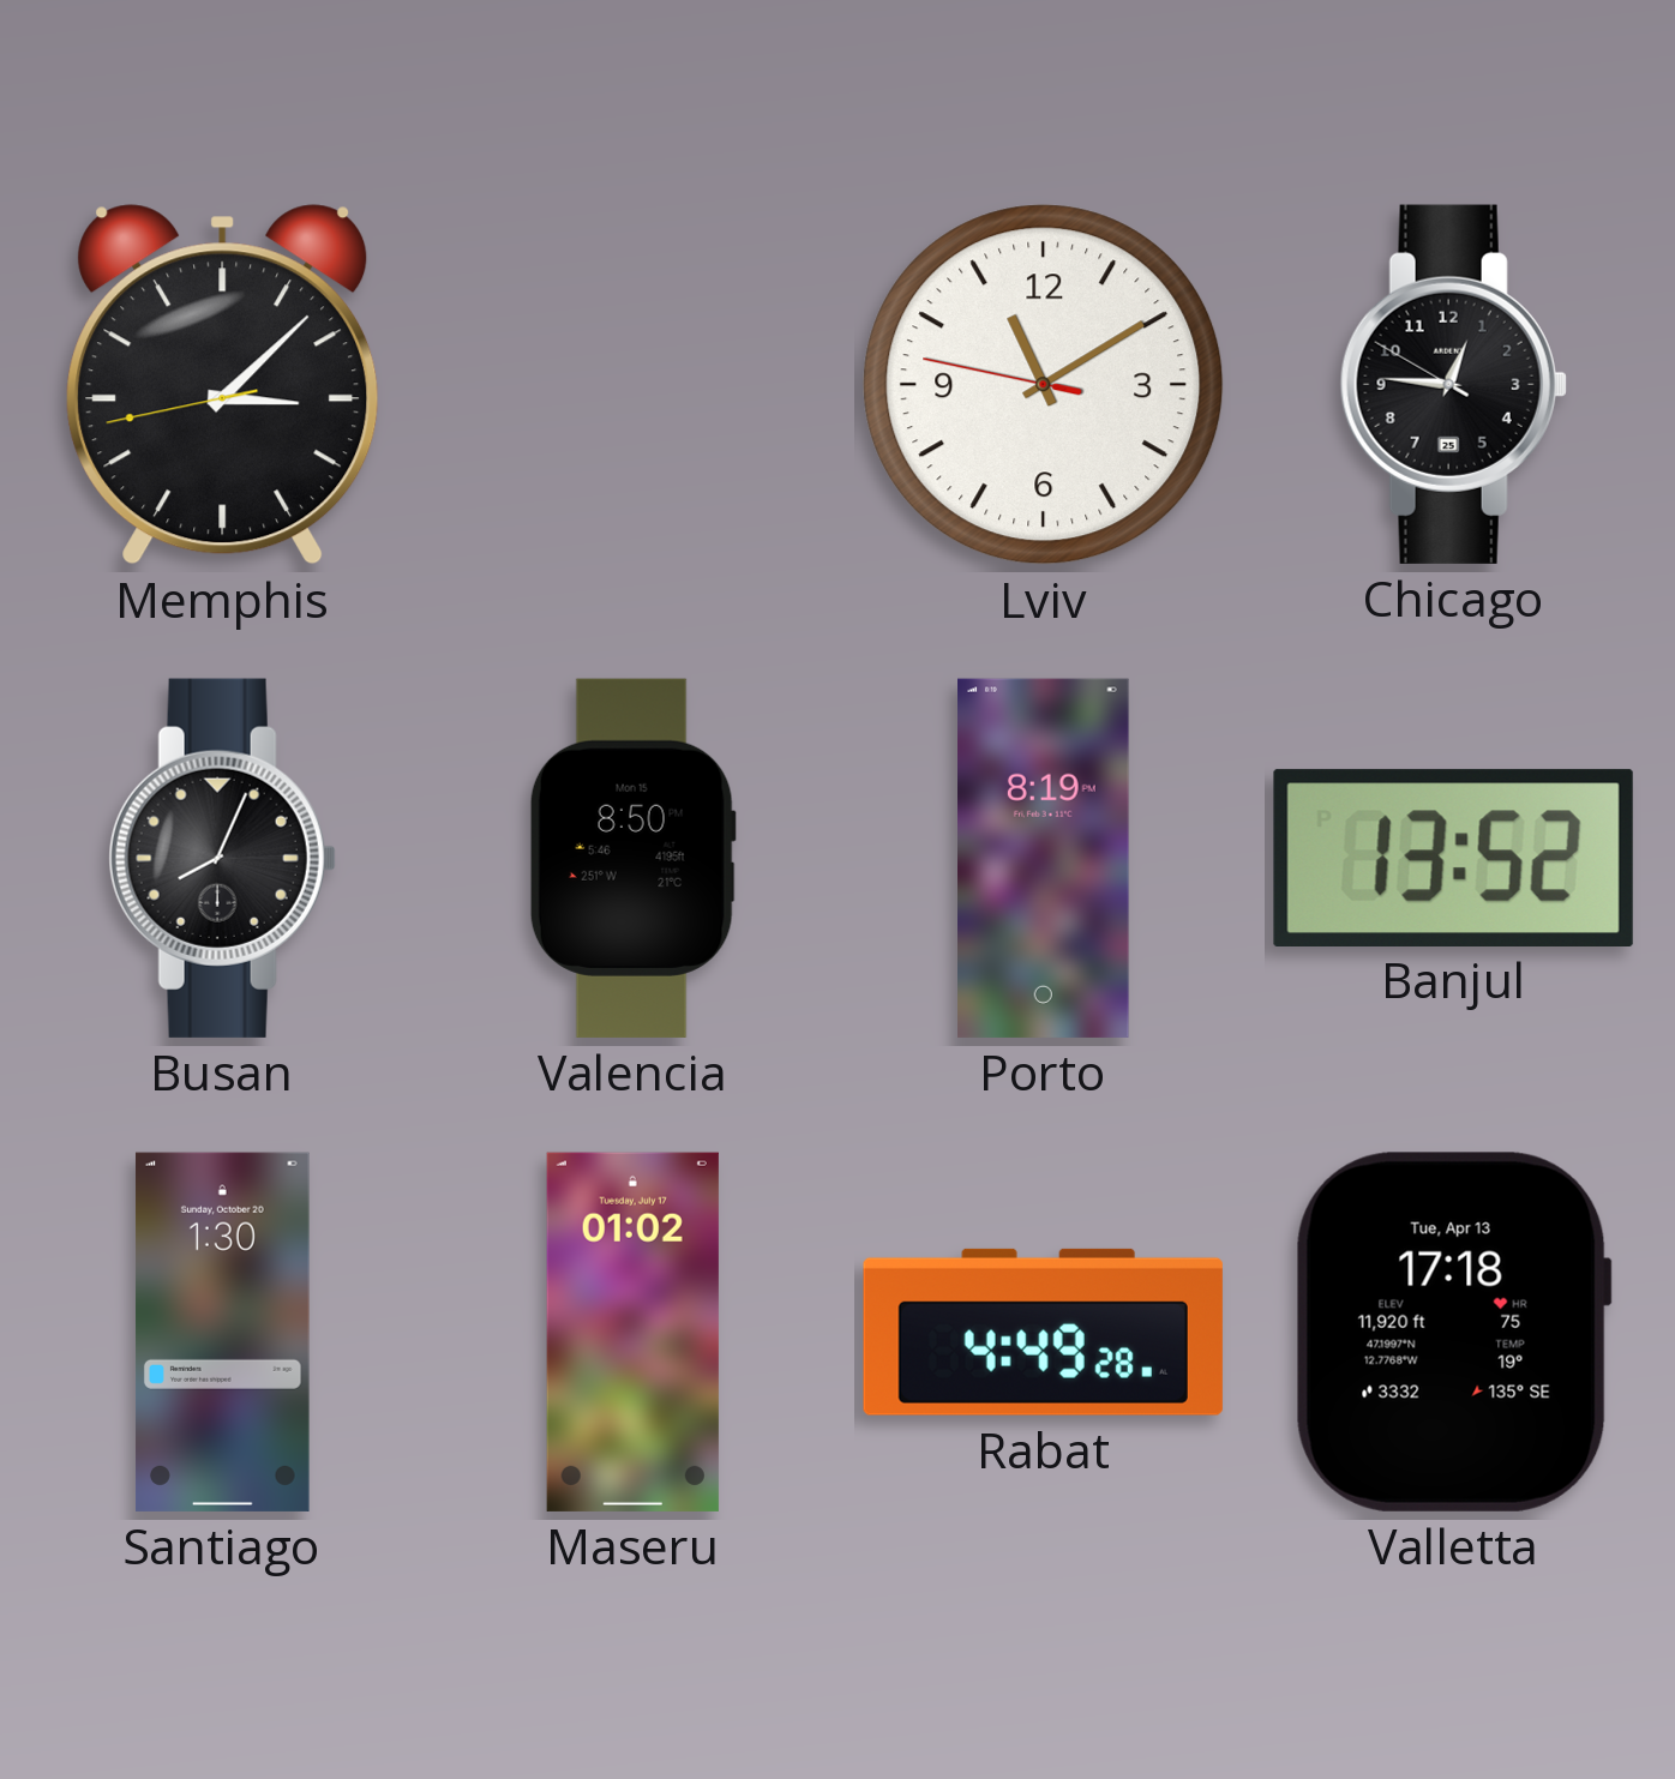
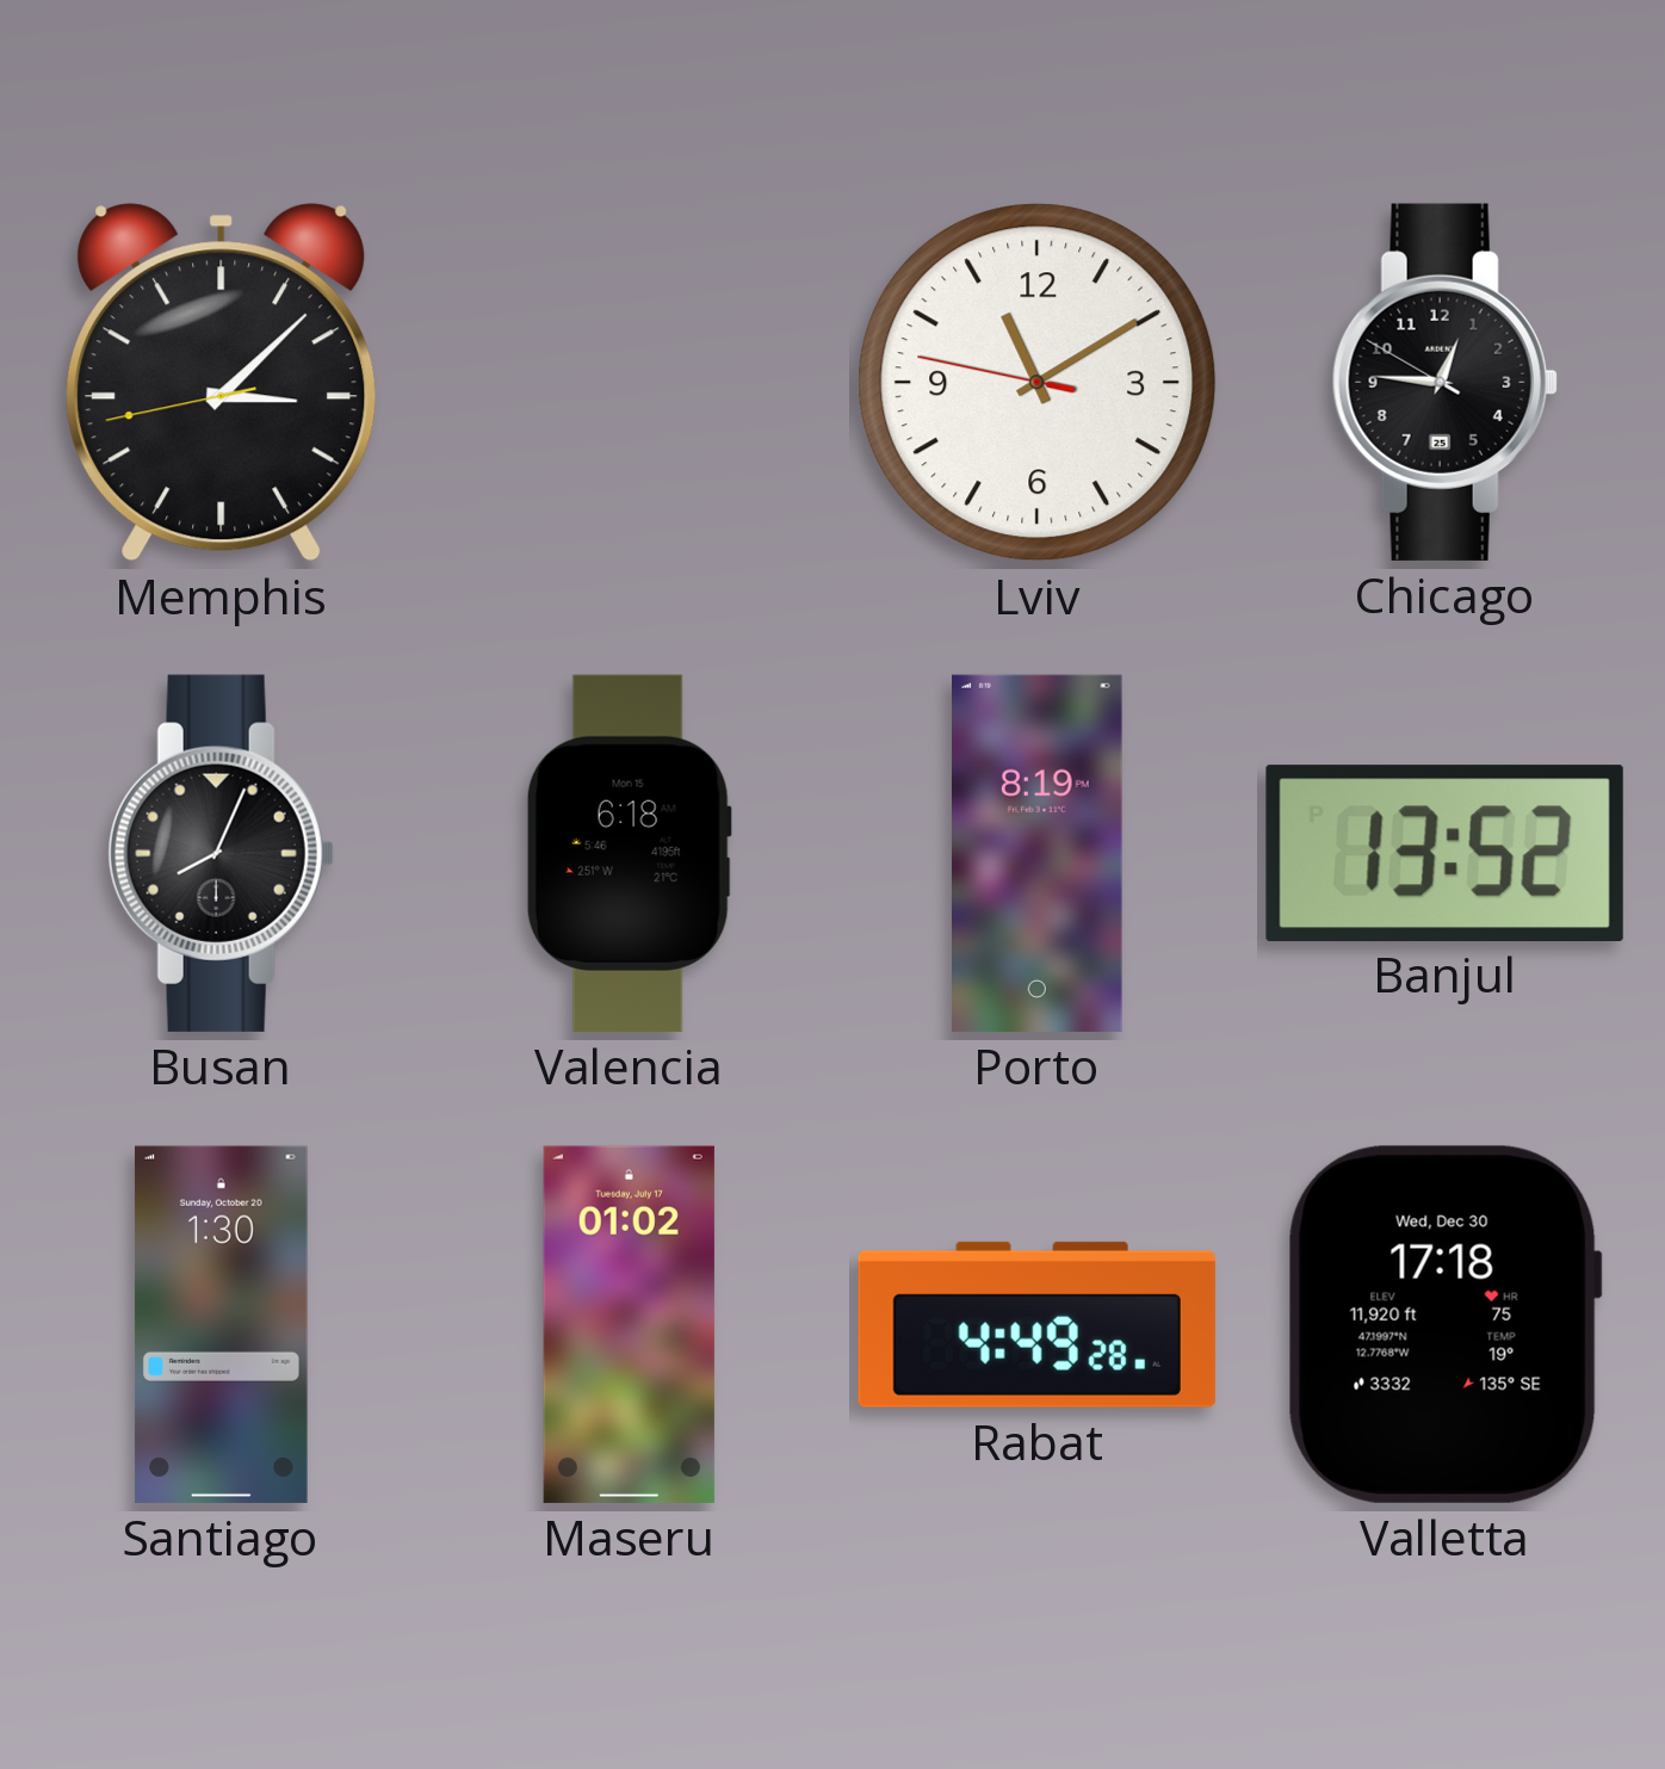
Valencia: 8:50 -> 6:18 (629, 853)
Valletta date: Tue, Apr 13 -> Wed, Dec 30 (1444, 1324)
